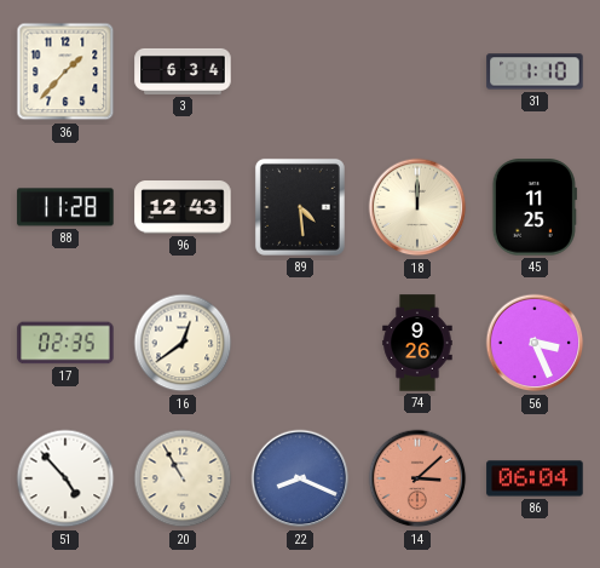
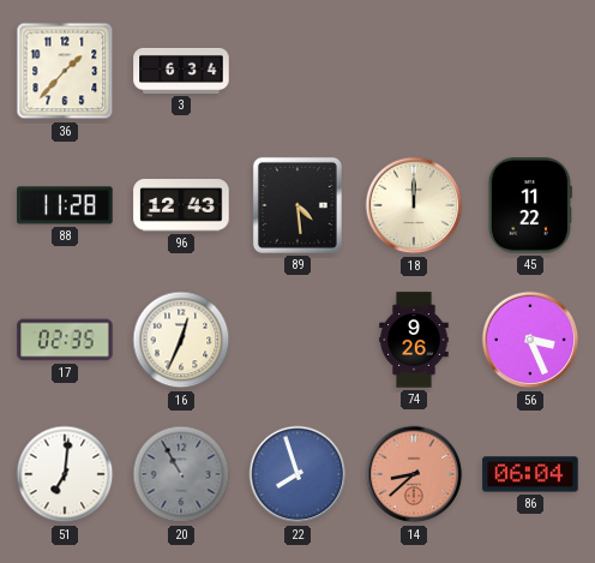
31: 1:10 -> none (535, 71)
45: 11:25 -> 11:22 (530, 205)
16: 12:39 -> 12:34 (181, 340)
51: 4:53 -> 7:01 (65, 474)
20 dial: cream -> grey (181, 474)
22: 8:19 -> 7:57 (297, 474)
14: 3:08 -> 8:38 (414, 474)
